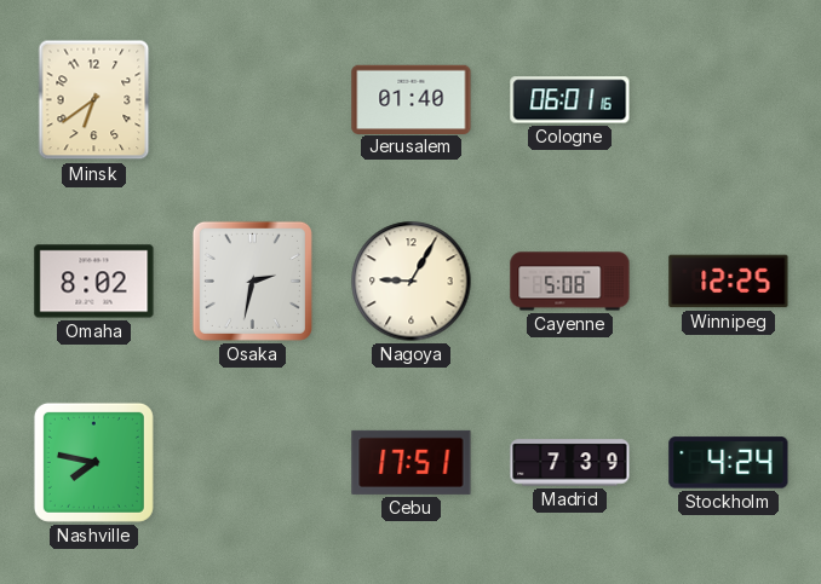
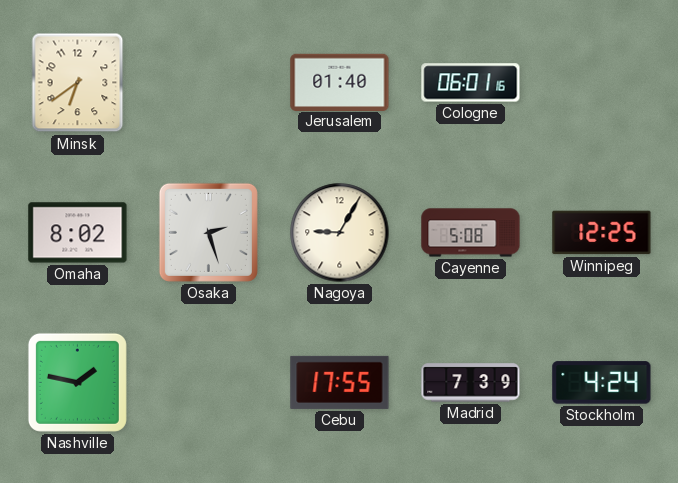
Osaka: 2:32 -> 2:27 (208, 232)
Nashville: 7:47 -> 1:47 (77, 382)
Cebu: 17:51 -> 17:55 (340, 382)
